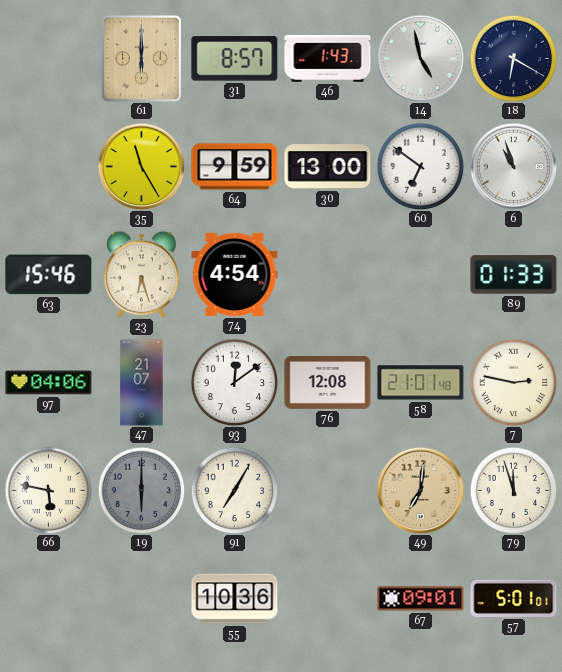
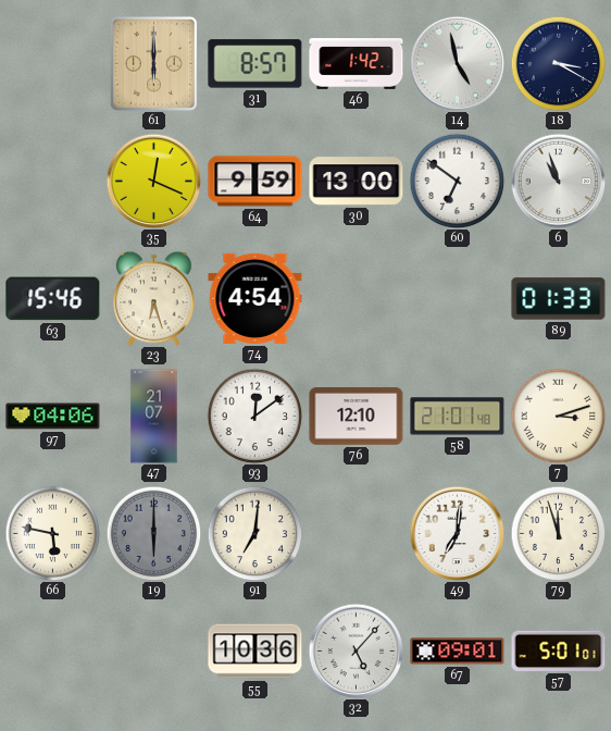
46: 1:43 -> 1:42 (357, 64)
18: 6:20 -> 3:20 (558, 63)
35: 11:25 -> 12:19 (153, 181)
76: 12:08 -> 12:10 (357, 417)
7: 2:47 -> 3:12 (558, 416)
91: 7:05 -> 7:01 (254, 533)
49 dial: champagne -> white (457, 533)
32: none -> 5:07 (356, 651)
